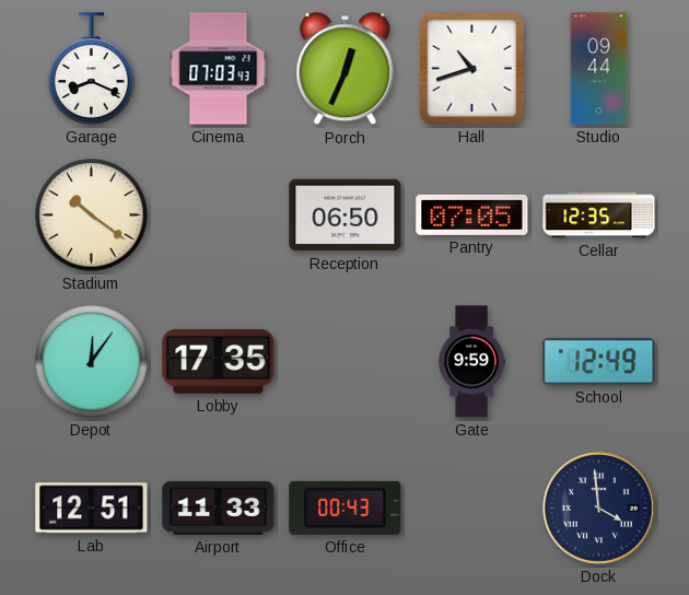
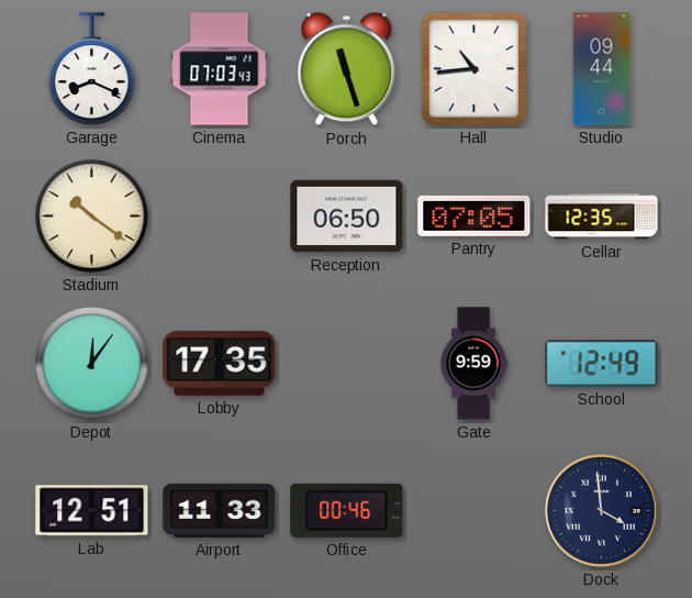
Porch: 12:34 -> 11:27 (347, 69)
Hall: 10:42 -> 10:44 (473, 68)
Office: 00:43 -> 00:46 (347, 510)
